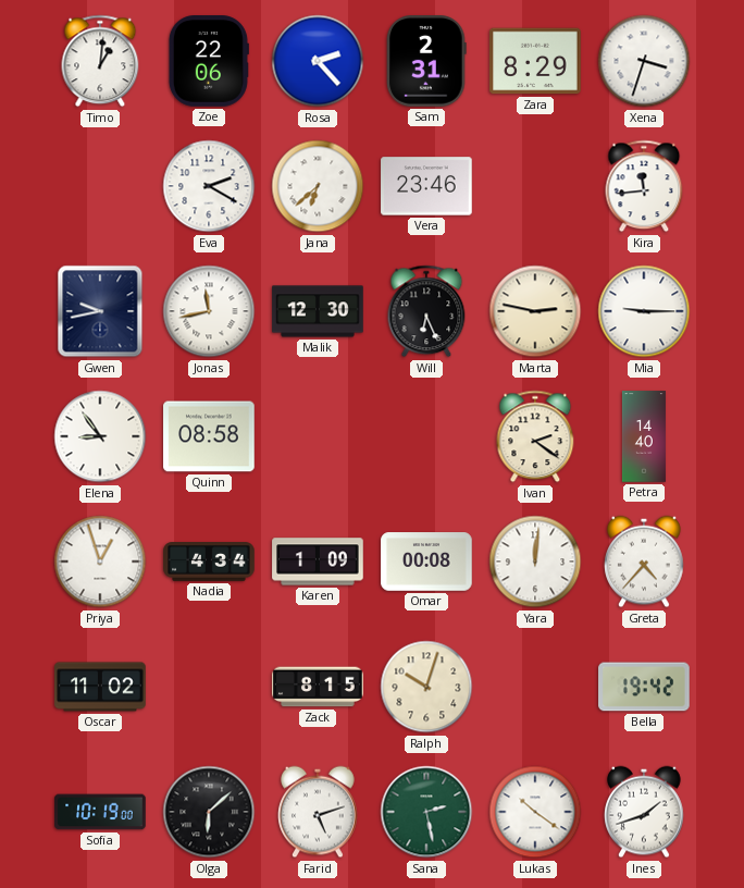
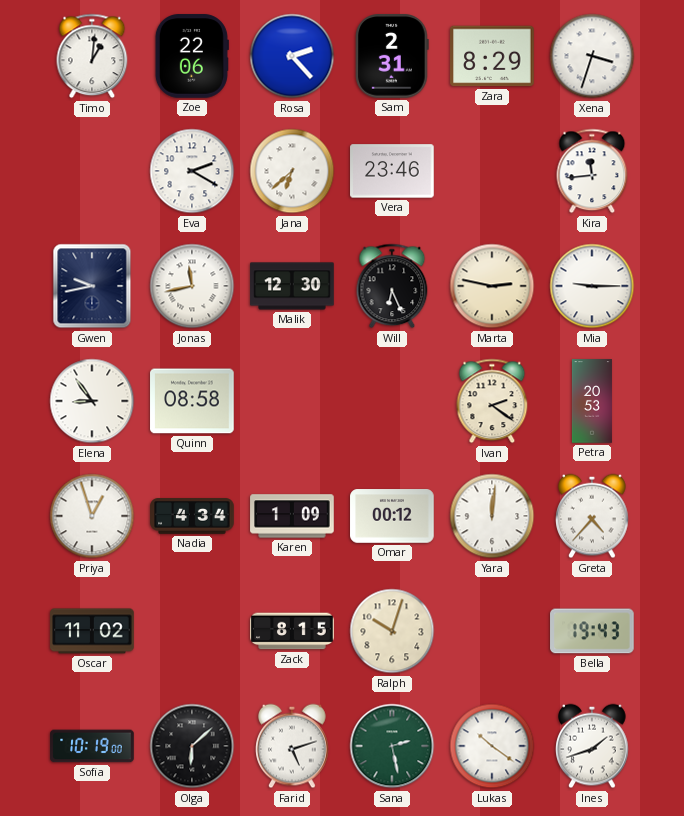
Petra: 14:40 -> 20:53 (592, 401)
Omar: 00:08 -> 00:12 (392, 516)
Bella: 19:42 -> 19:43 (592, 631)
